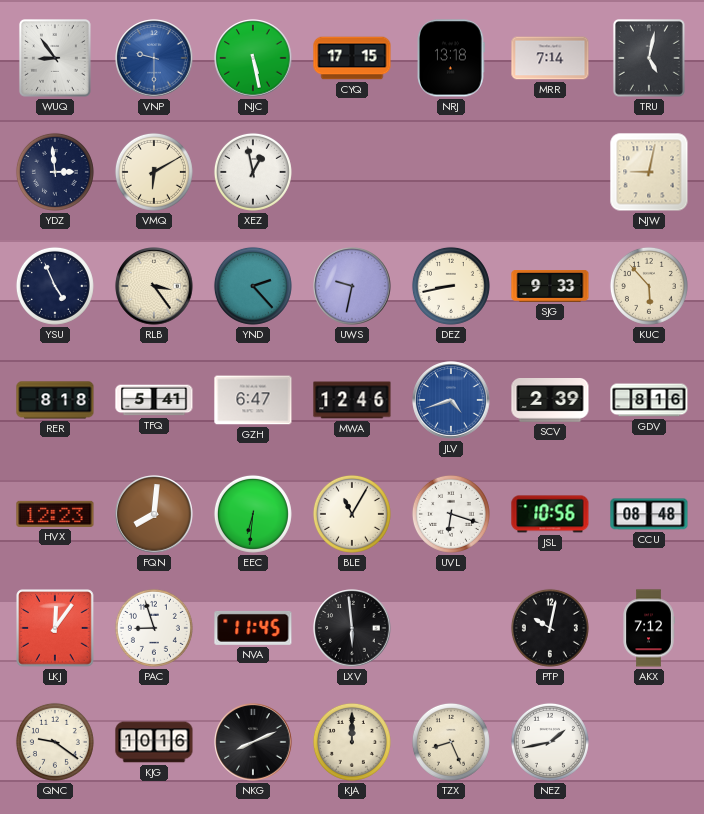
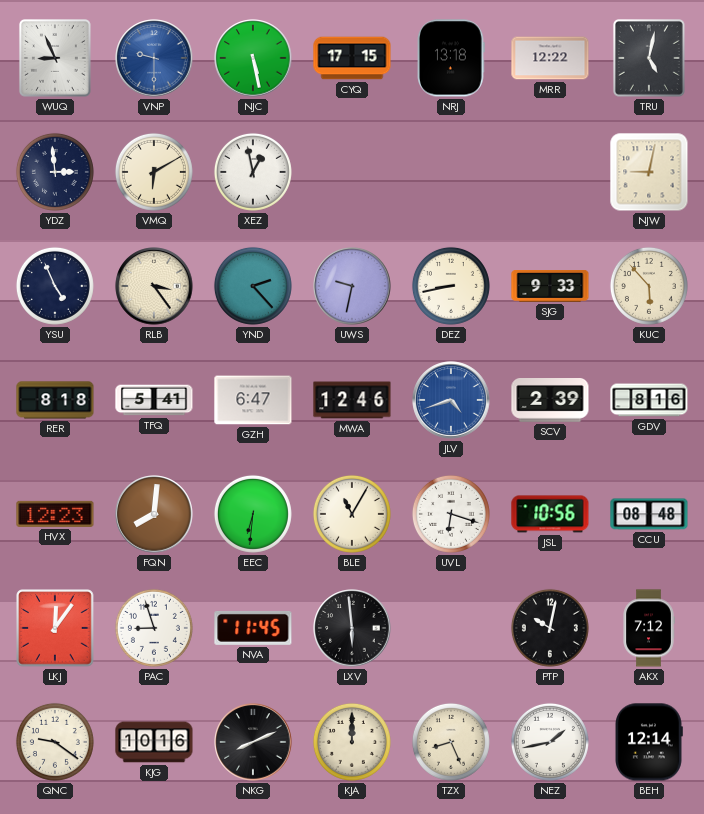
WUQ: 8:54 -> 8:56 (55, 59)
MRR: 7:14 -> 12:22 (550, 58)
BEH: none -> 12:14 (649, 742)
